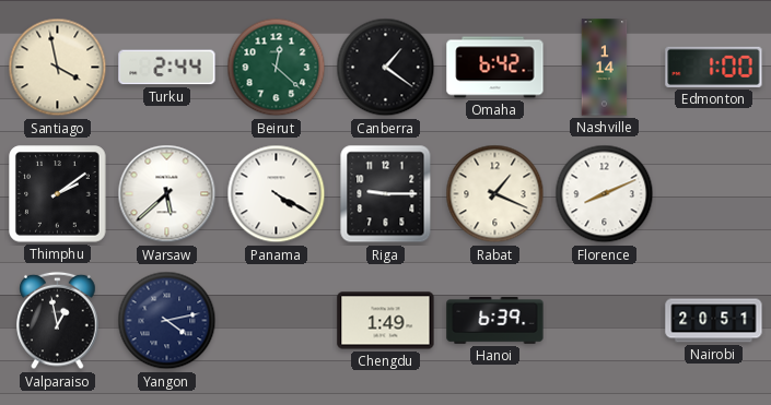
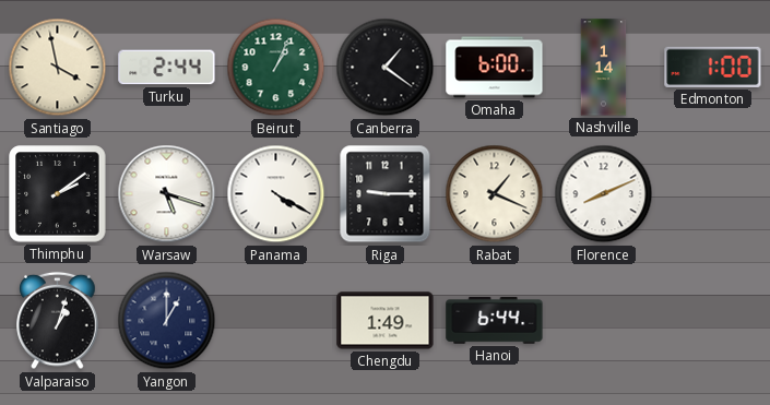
Beirut: 12:22 -> 1:04 (276, 68)
Omaha: 6:42 -> 6:00 (495, 68)
Warsaw: 5:38 -> 5:18 (167, 194)
Valparaiso: 12:58 -> 1:03 (58, 321)
Yangon: 4:13 -> 1:00 (167, 321)
Hanoi: 6:39 -> 6:44 (495, 321)
Nairobi: 20:51 -> none (714, 321)
